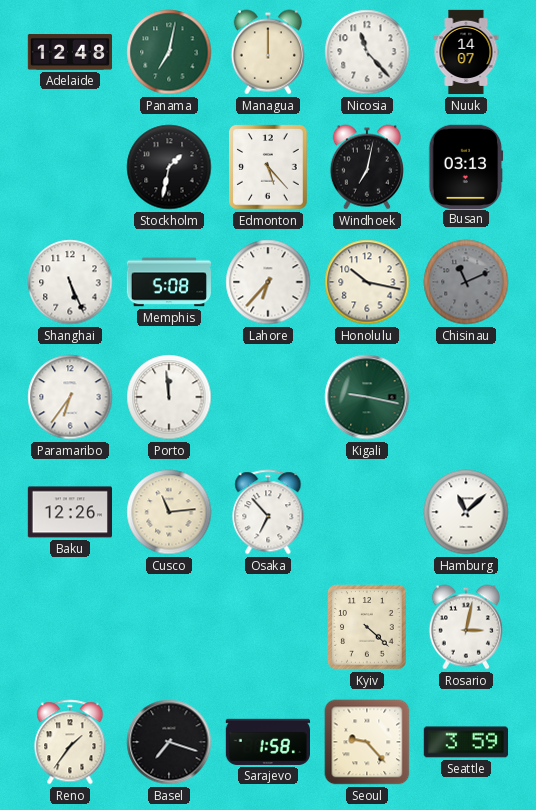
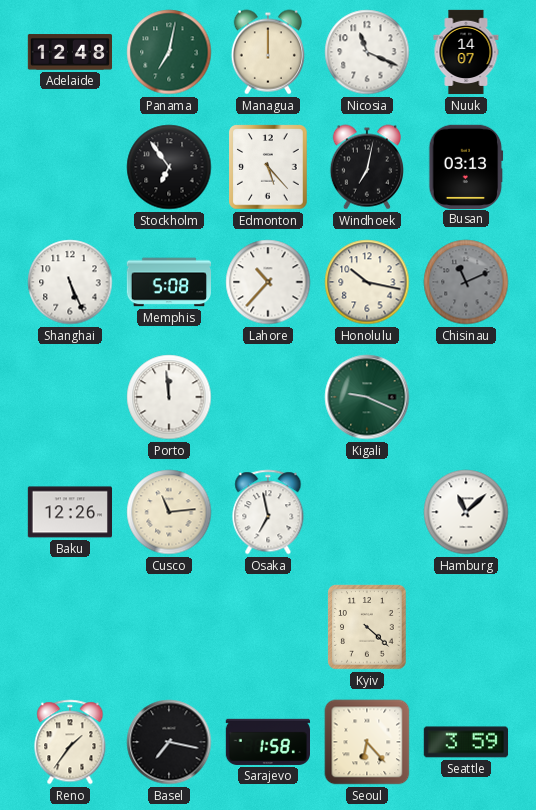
Nicosia: 11:23 -> 11:19 (367, 52)
Stockholm: 1:32 -> 6:54 (169, 167)
Lahore: 6:37 -> 10:37 (268, 282)
Paramaribo: 6:36 -> none (70, 397)
Kigali: 9:17 -> 9:19 (367, 397)
Osaka: 6:53 -> 6:58 (268, 512)
Rosario: 3:02 -> none (466, 627)
Basel: 7:18 -> 7:17 (169, 742)
Seoul: 9:23 -> 6:23 (367, 742)
